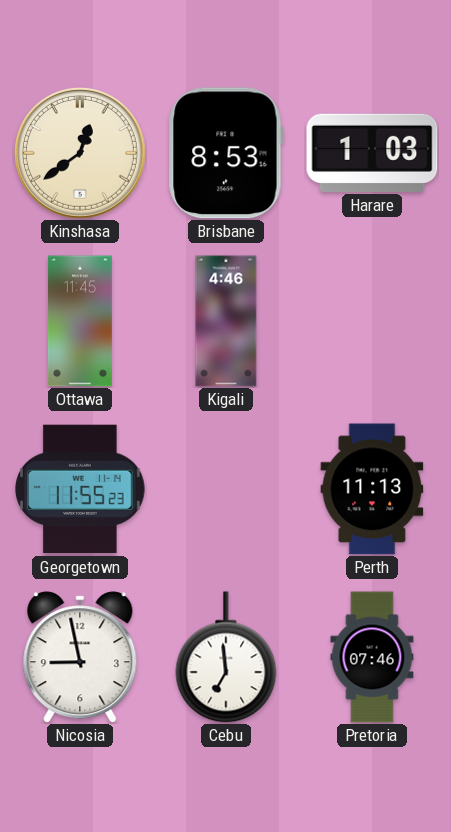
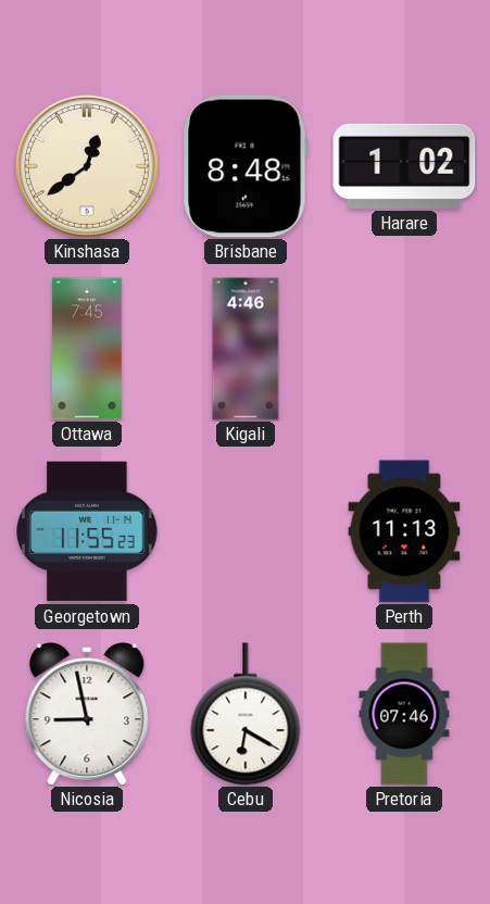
Brisbane: 8:53 -> 8:48 (246, 166)
Harare: 1:03 -> 1:02 (404, 166)
Ottawa: 11:45 -> 7:45 (87, 349)
Cebu: 6:59 -> 6:20 (246, 714)
